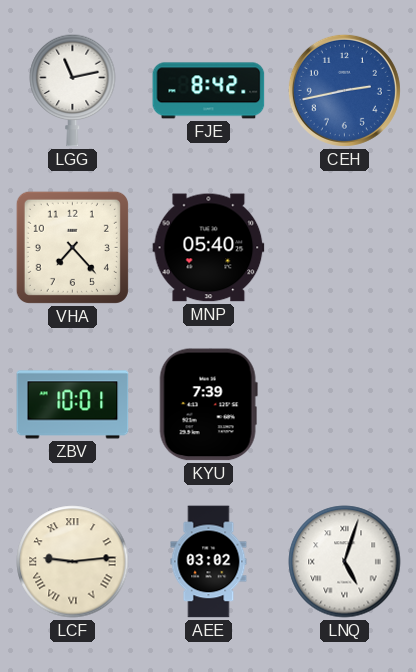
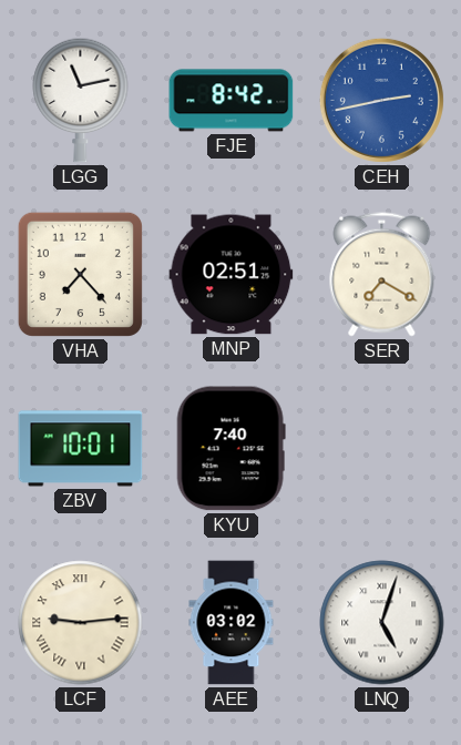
MNP: 05:40 -> 02:51 (232, 275)
SER: none -> 7:20 (382, 275)
KYU: 7:39 -> 7:40 (230, 449)
